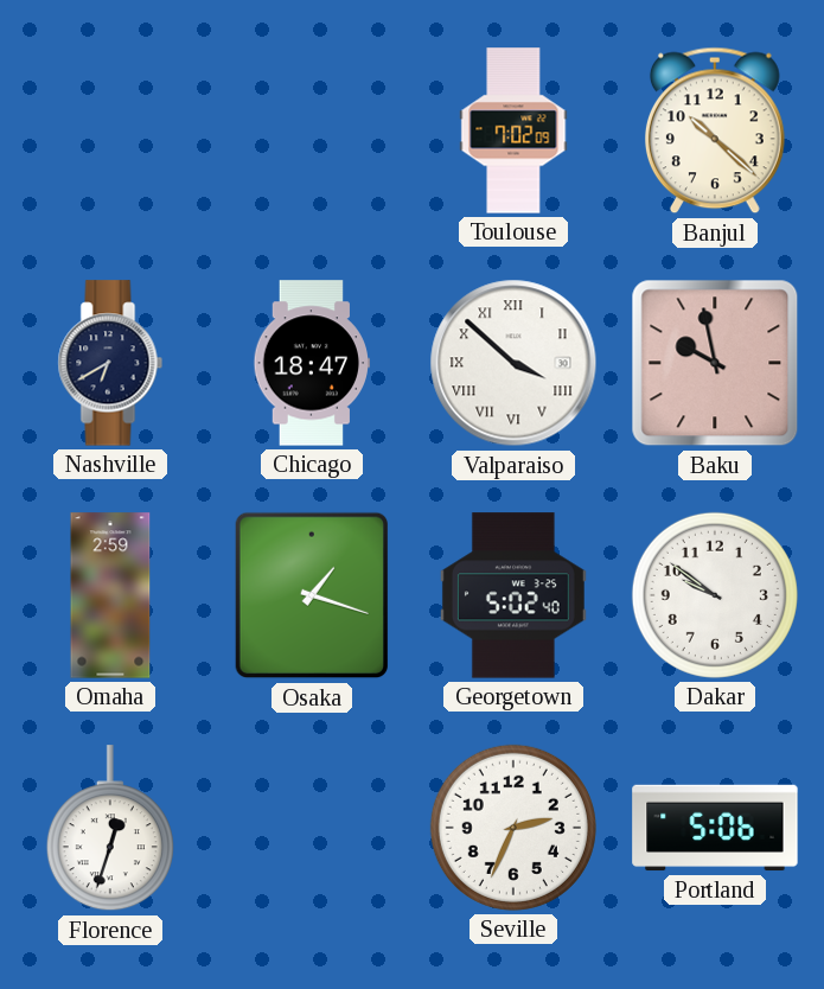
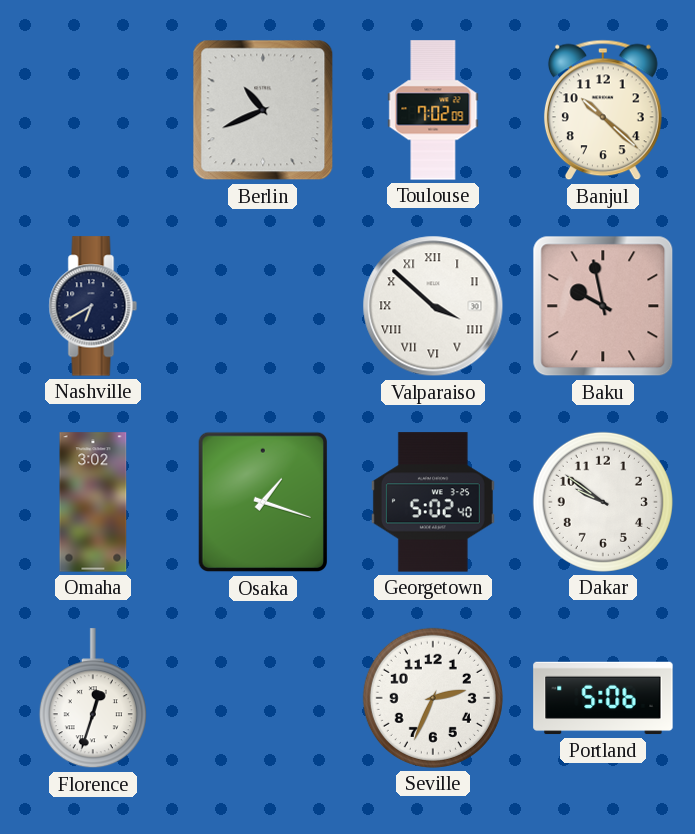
Berlin: none -> 10:41 (263, 110)
Chicago: 18:47 -> none (311, 363)
Omaha: 2:59 -> 3:02 (93, 502)
